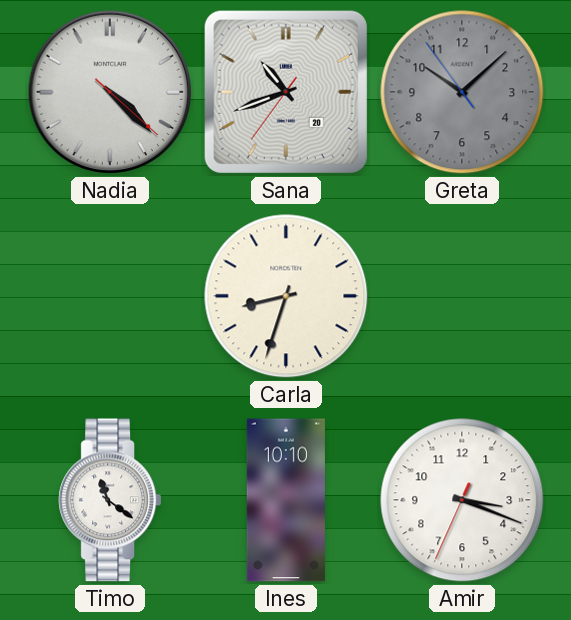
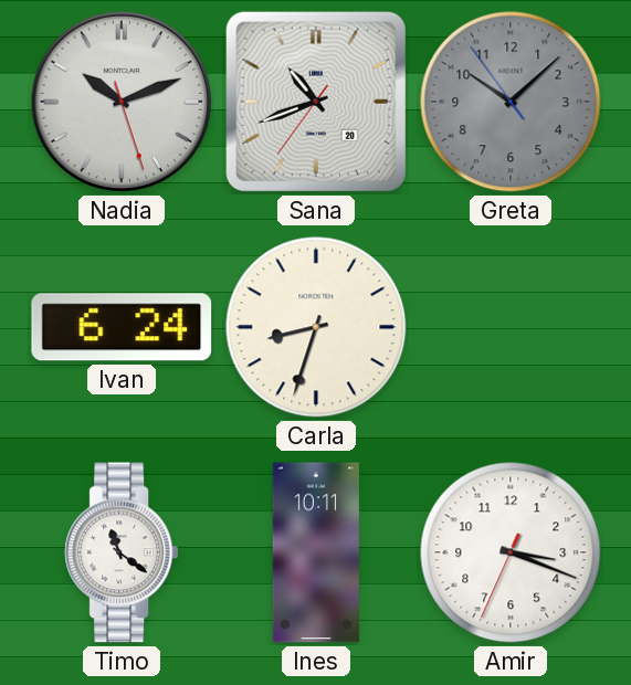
Nadia: 4:22 -> 10:11 (122, 102)
Ivan: none -> 6:24 (122, 327)
Ines: 10:10 -> 10:11 (316, 552)
